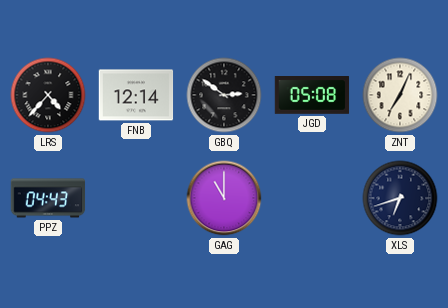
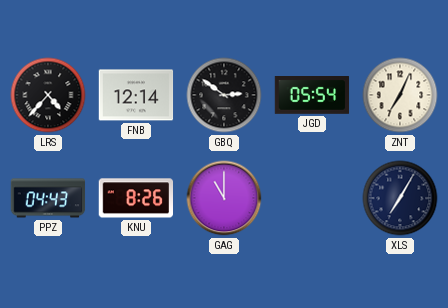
JGD: 05:08 -> 05:54 (312, 96)
KNU: none -> 8:26 (136, 198)
XLS: 6:42 -> 7:05 (400, 198)
